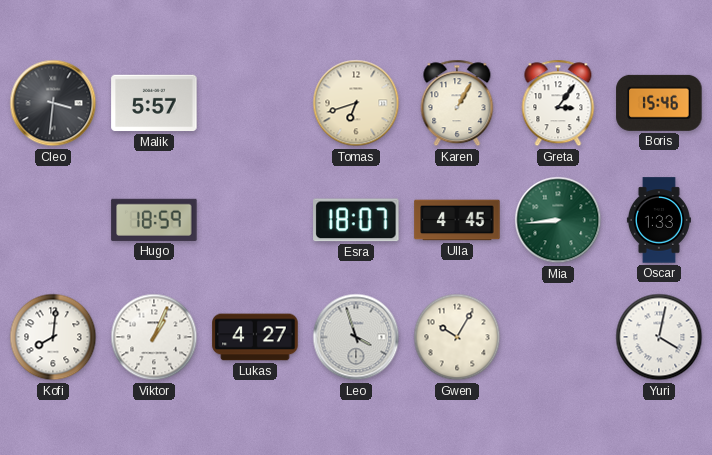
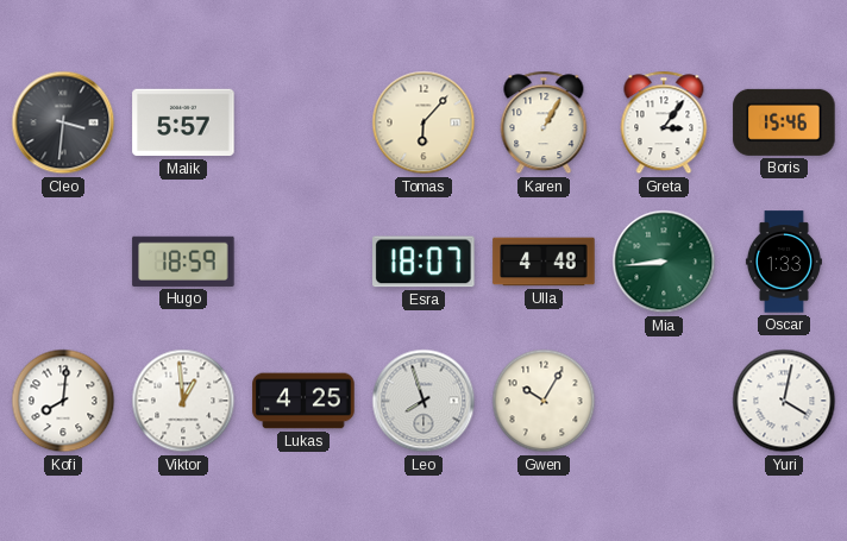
Tomas: 6:42 -> 6:07 (424, 122)
Ulla: 4:45 -> 4:48 (544, 262)
Viktor: 1:04 -> 12:59 (183, 401)
Lukas: 4:27 -> 4:25 (303, 401)
Leo: 3:57 -> 7:57 (424, 401)
